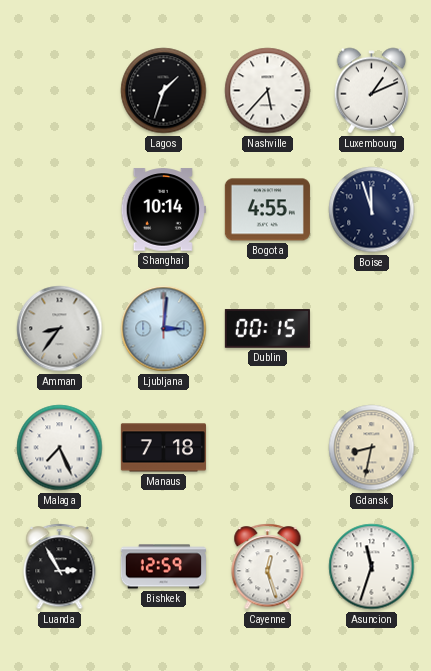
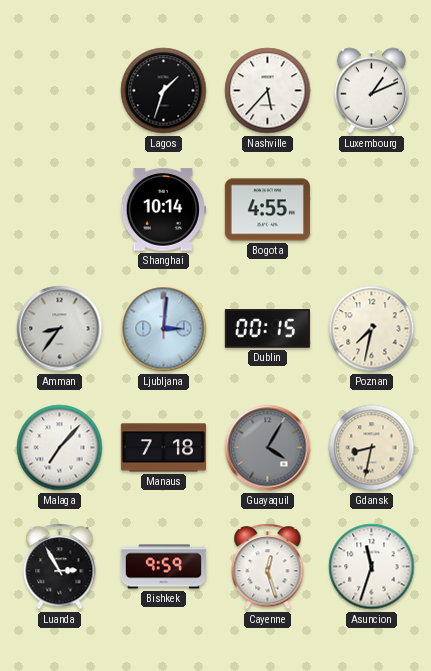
Boise: 11:57 -> none (372, 210)
Poznan: none -> 7:32 (372, 329)
Malaga: 7:26 -> 7:07 (60, 448)
Guayaquil: none -> 4:05 (268, 448)
Bishkek: 12:59 -> 9:59 (163, 567)
